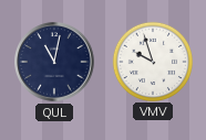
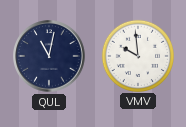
VMV: 9:57 -> 9:59 (137, 55)
